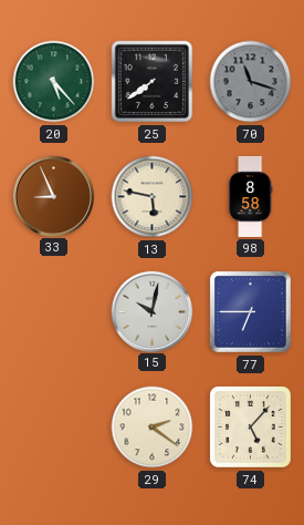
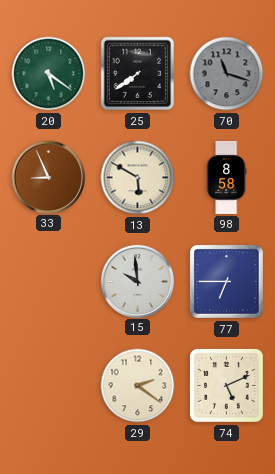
20: 5:23 -> 5:21 (49, 74)
13: 5:47 -> 5:50 (138, 178)
15: 10:02 -> 9:59 (137, 281)
74: 5:07 -> 5:11 (227, 386)
